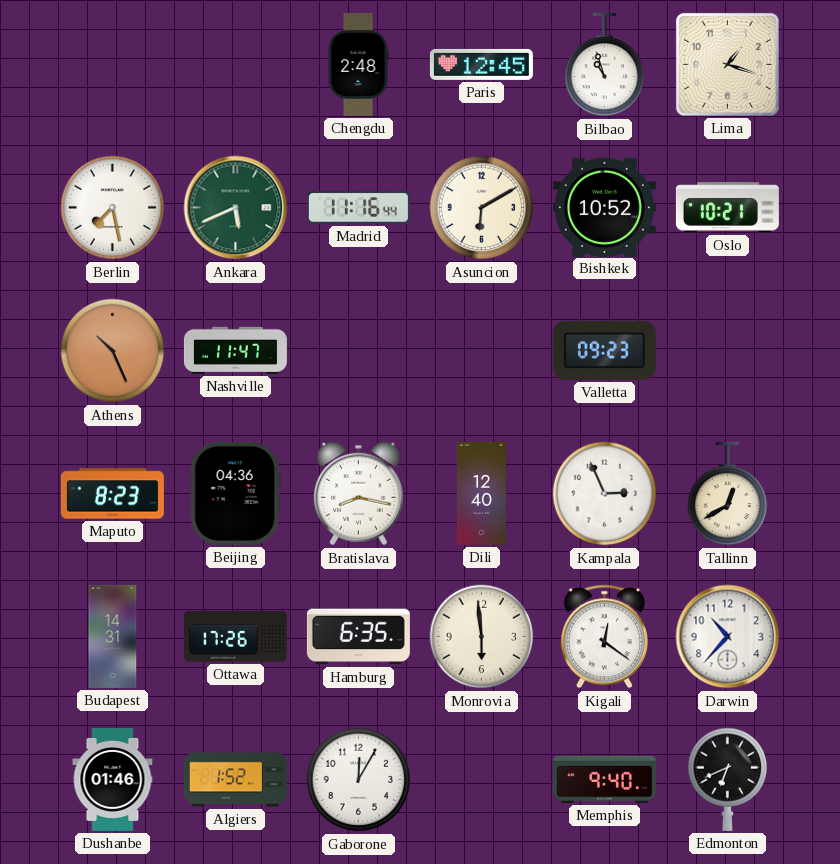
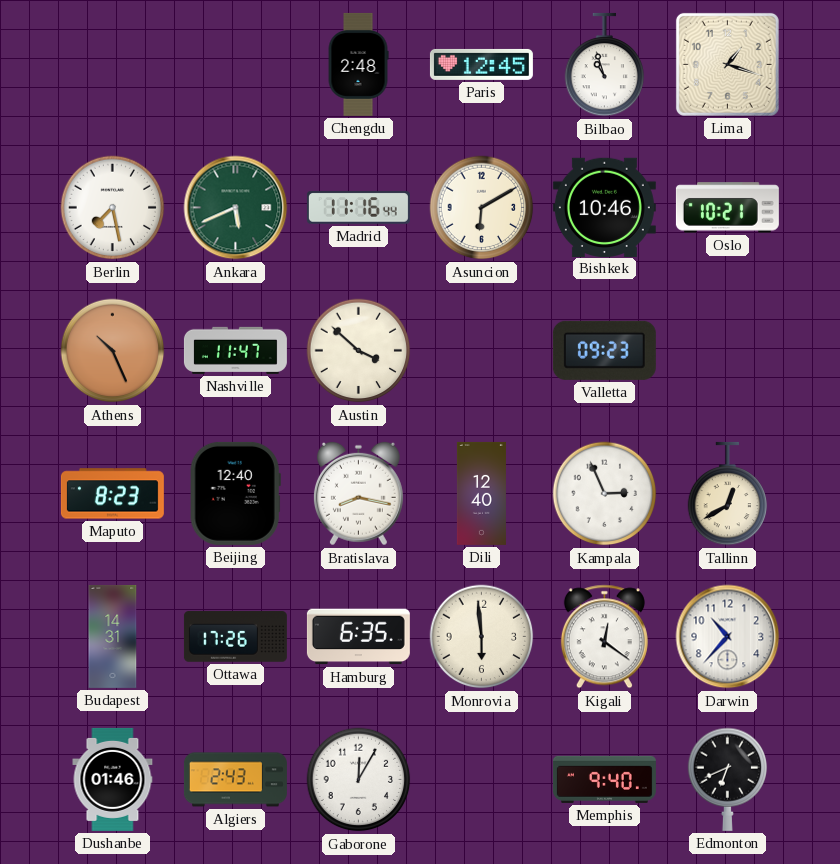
Bishkek: 10:52 -> 10:46 (604, 207)
Austin: none -> 3:52 (359, 351)
Beijing: 04:36 -> 12:40 (235, 493)
Algiers: 1:52 -> 2:43 (235, 780)
